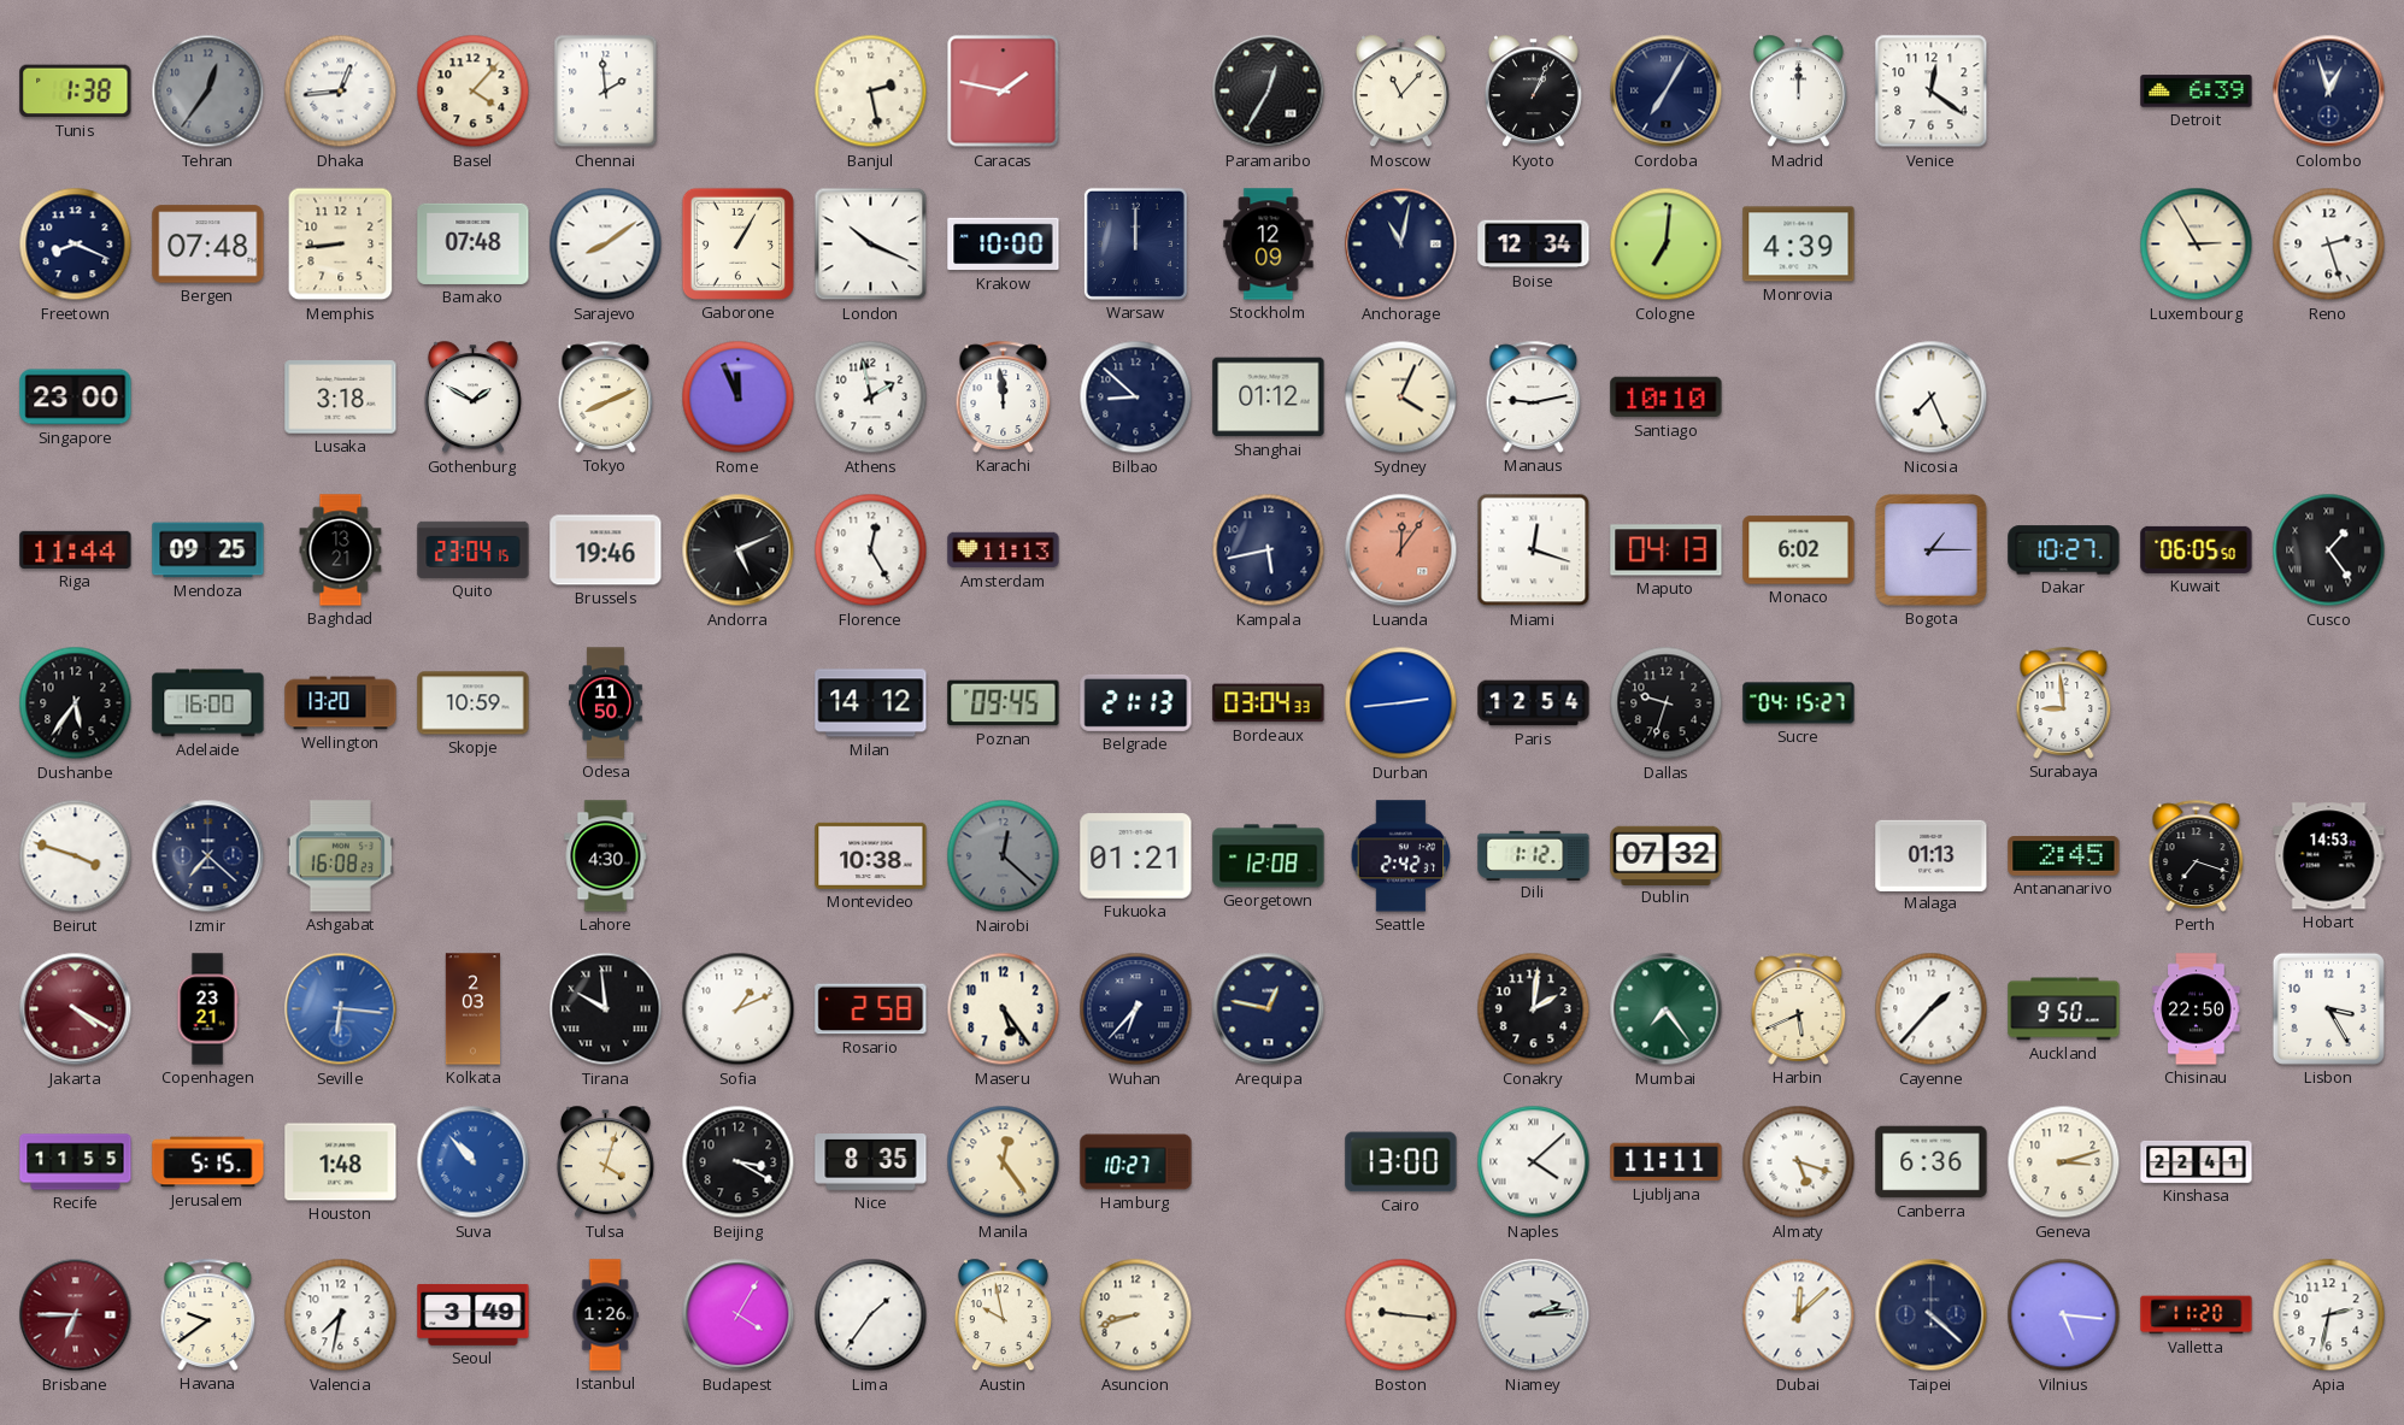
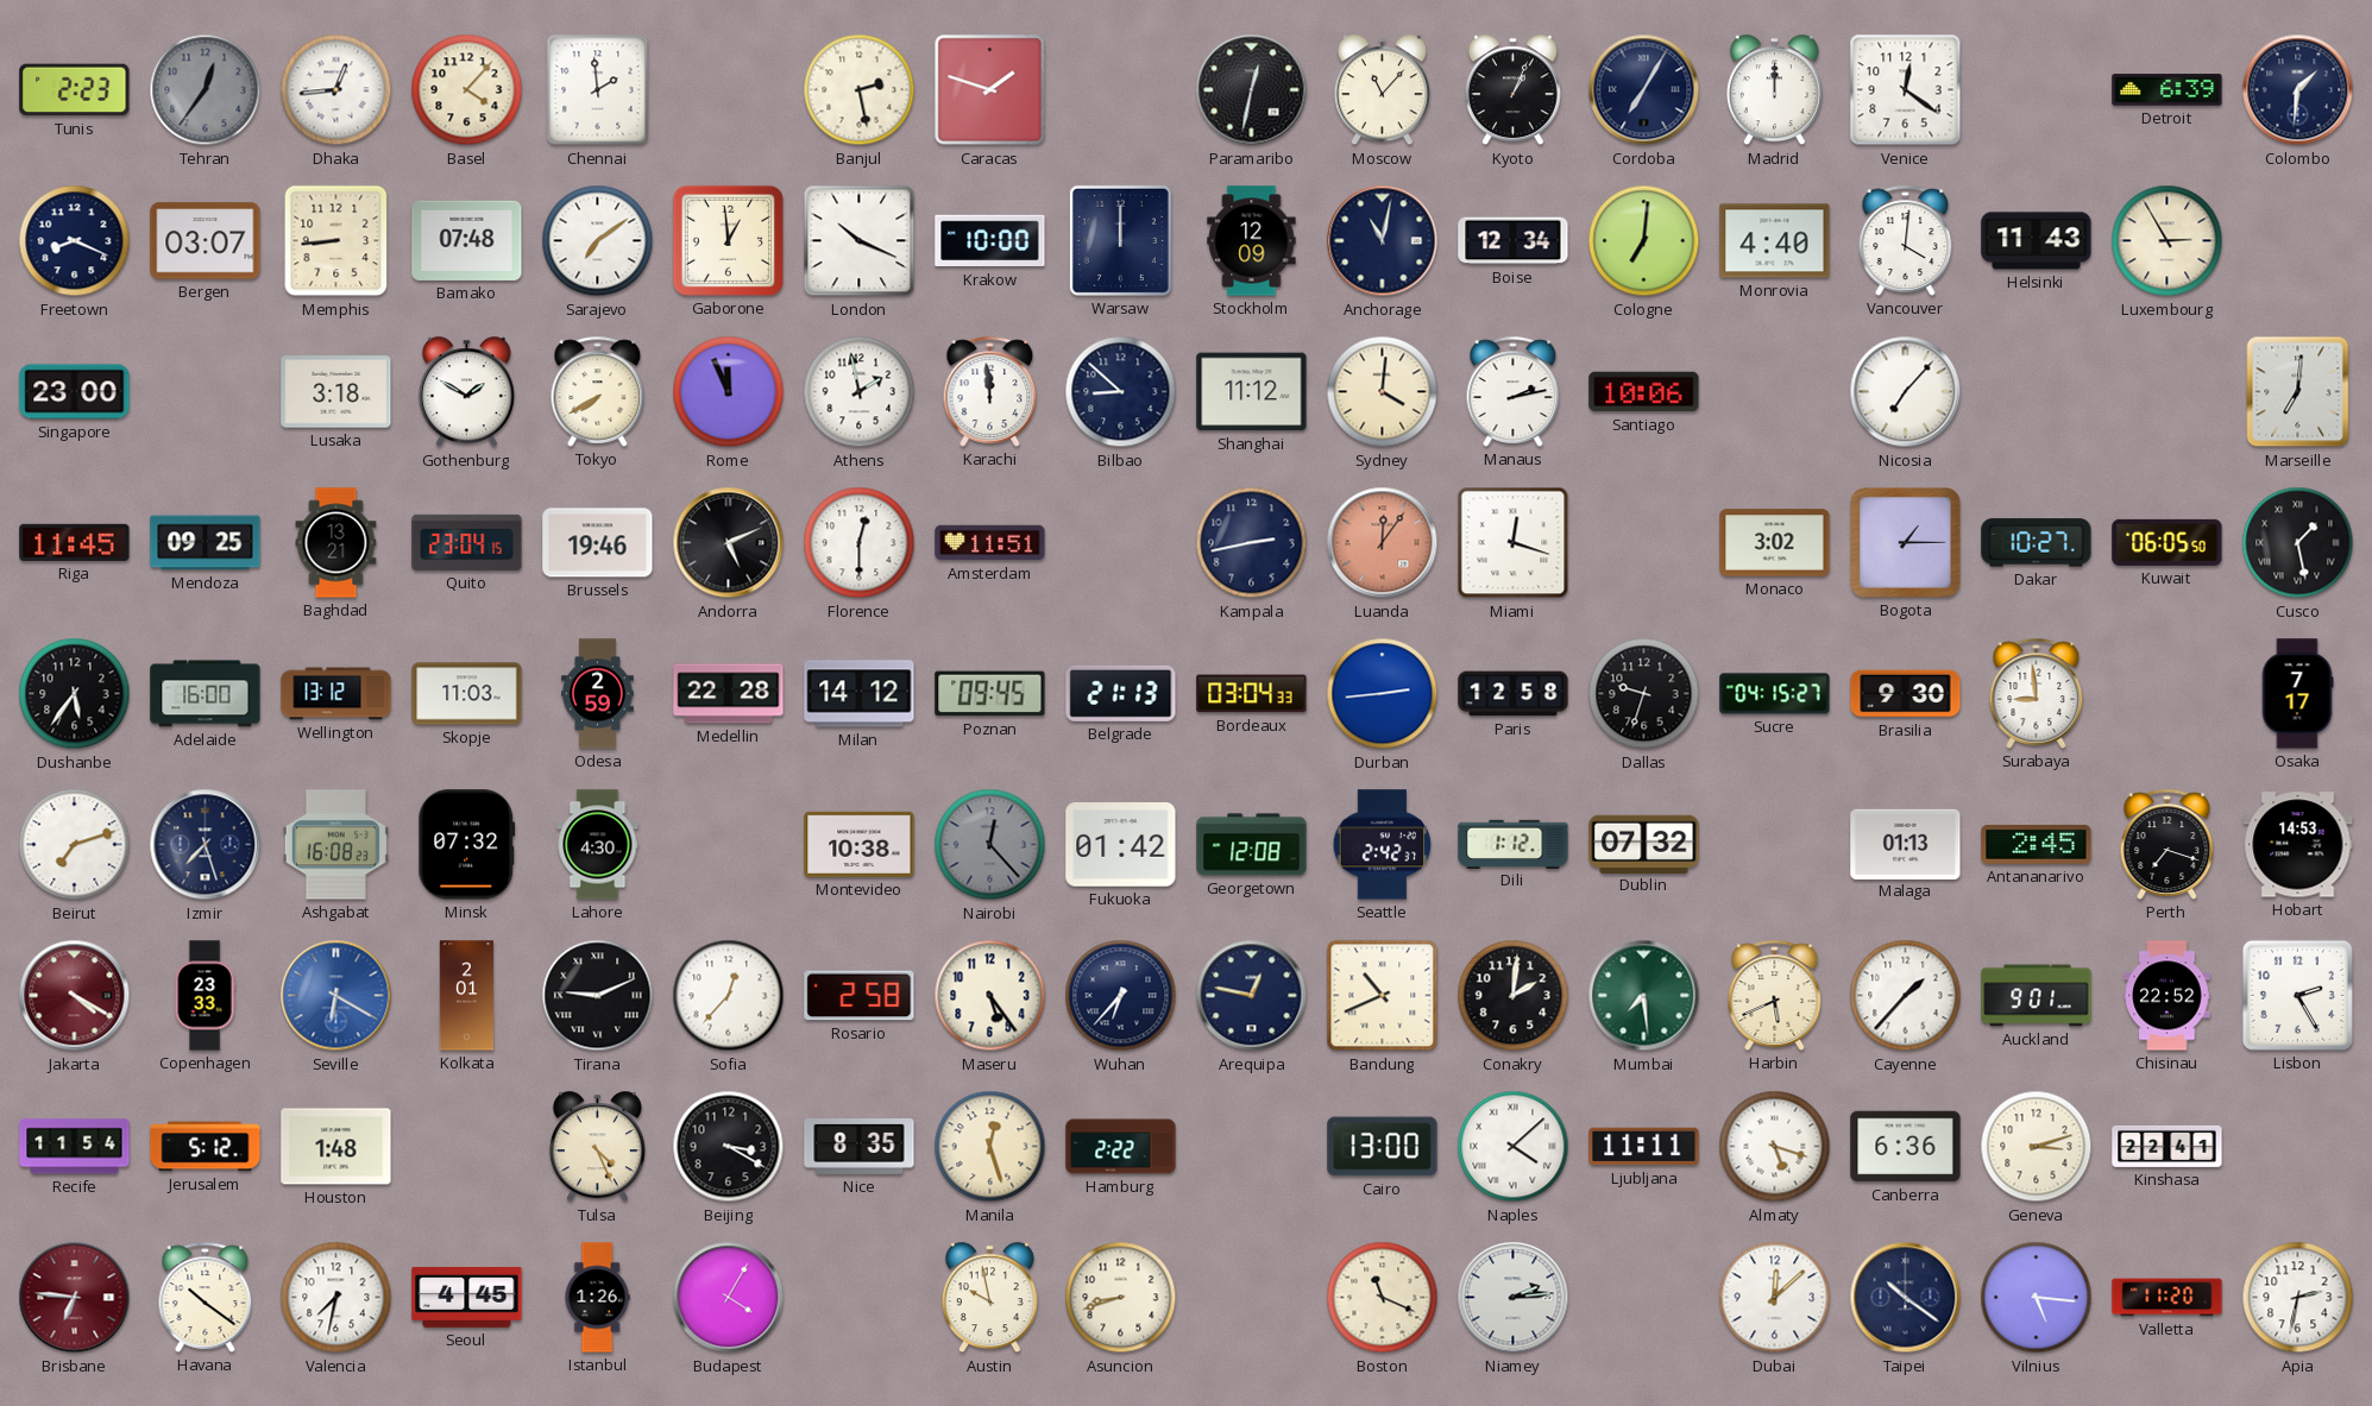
Tunis: 1:38 -> 2:23 (75, 90)
Caracas: 1:47 -> 1:48 (990, 90)
Paramaribo: 12:35 -> 12:32 (1252, 90)
Colombo: 12:57 -> 1:31 (2298, 90)
Bergen: 07:48 -> 03:07 (206, 241)
Sarajevo: 8:09 -> 7:09 (598, 241)
Gaborone: 1:05 -> 12:59 (728, 240)
Monrovia: 4:39 -> 4:40 (1775, 241)
Vancouver: none -> 4:01 (1906, 240)
Helsinki: none -> 11:43 (2037, 241)
Reno: 2:27 -> none (2329, 245)
Tokyo: 8:11 -> 7:40 (598, 391)
Shanghai: 01:12 -> 11:12 (1252, 392)
Sydney: 4:04 -> 4:01 (1383, 392)
Manaus: 9:13 -> 2:13 (1514, 391)
Santiago: 10:10 -> 10:06 (1644, 392)
Nicosia: 7:26 -> 7:07 (1906, 392)
Marseille: none -> 7:01 (2298, 392)
Riga: 11:44 -> 11:45 (75, 542)
Florence: 12:25 -> 12:30 (860, 543)
Amsterdam: 11:13 -> 11:51 (990, 543)
Kampala: 5:43 -> 2:43 (1252, 543)
Maputo: 04:13 -> none (1667, 550)
Monaco: 6:02 -> 3:02 (1775, 543)
Cusco: 1:24 -> 1:28 (2298, 543)
Wellington: 13:20 -> 13:12 (336, 694)
Skopje: 10:59 -> 11:03 (467, 694)
Odesa: 11:50 -> 2:59 (598, 694)
Medellin: none -> 22:28 (729, 694)
Paris: 12:54 -> 12:58 (1514, 694)
Brasilia: none -> 9:30 (1906, 694)
Osaka: none -> 7:17 (2297, 694)
Beirut: 3:48 -> 7:12 (75, 845)
Izmir: 7:22 -> 7:27 (206, 845)
Minsk: none -> 07:32 (467, 845)
Nairobi: 12:22 -> 12:23 (990, 845)
Fukuoka: 01:21 -> 01:42 (1121, 845)
Copenhagen: 23:21 -> 23:33 (205, 996)
Seville: 6:16 -> 6:20 (336, 996)
Kolkata: 2:03 -> 2:01 (467, 996)
Tirana: 9:59 -> 9:11 (598, 996)
Sofia: 1:11 -> 12:37 (729, 996)
Bandung: none -> 10:41 (1383, 996)
Mumbai: 7:24 -> 7:29 (1644, 996)
Auckland: 9:50 -> 9:01 (2037, 996)
Chisinau: 22:50 -> 22:52 (2167, 996)
Lisbon: 3:25 -> 2:25 (2297, 995)
Recife: 11:55 -> 11:54 (75, 1147)
Jerusalem: 5:15 -> 5:12 (206, 1147)
Suva: 10:53 -> none (474, 1162)
Tulsa: 4:03 -> 4:26 (597, 1147)
Manila: 12:24 -> 12:27 (990, 1147)
Hamburg: 10:27 -> 2:22 (1121, 1147)
Brisbane: 6:45 -> 6:46 (75, 1298)
Havana: 9:39 -> 10:21 (206, 1297)
Seoul: 3:49 -> 4:45 (467, 1297)
Lima: 1:36 -> none (871, 1315)
Boston: 9:16 -> 11:19 (1383, 1298)
Taipei: 4:22 -> 10:21 (1906, 1298)
